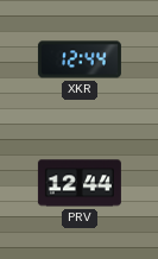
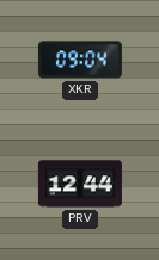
XKR: 12:44 -> 09:04 (80, 60)
